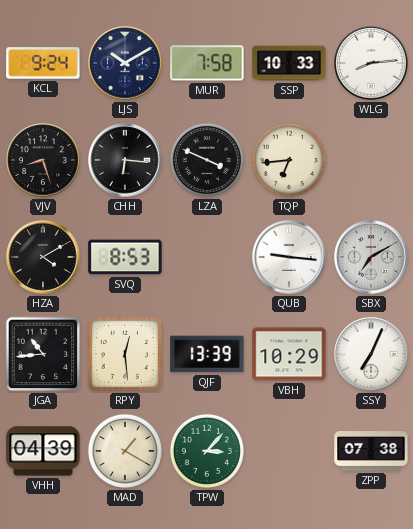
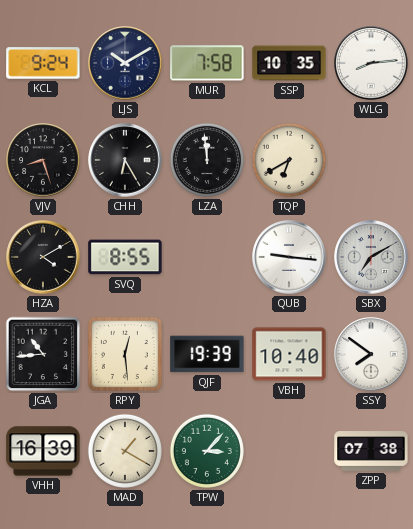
SSP: 10:33 -> 10:35 (289, 63)
CHH: 6:16 -> 6:25 (125, 160)
LZA: 3:49 -> 11:59 (207, 160)
TQP: 6:44 -> 6:40 (289, 160)
SVQ: 8:53 -> 8:55 (125, 257)
QJF: 13:39 -> 19:39 (207, 354)
VBH: 10:29 -> 10:40 (289, 354)
SSY: 7:04 -> 7:51 (371, 354)
VHH: 04:39 -> 16:39 (43, 451)
